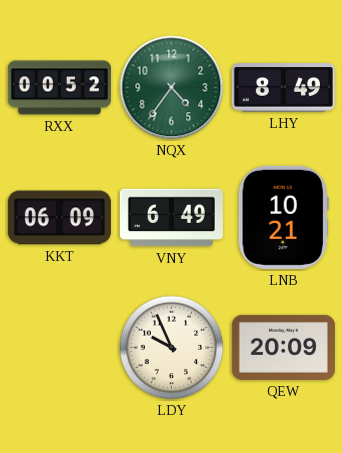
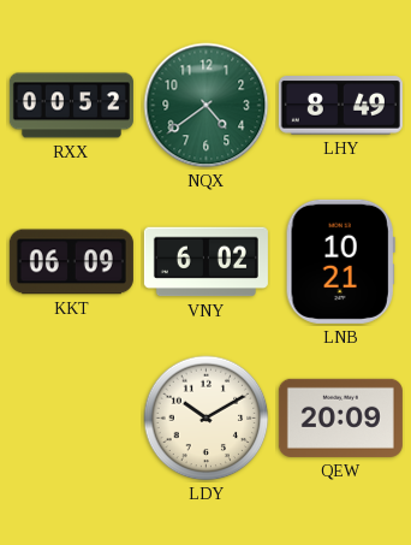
NQX: 4:36 -> 4:39 (207, 106)
VNY: 6:49 -> 6:02 (205, 262)
LDY: 9:56 -> 10:10 (207, 419)
